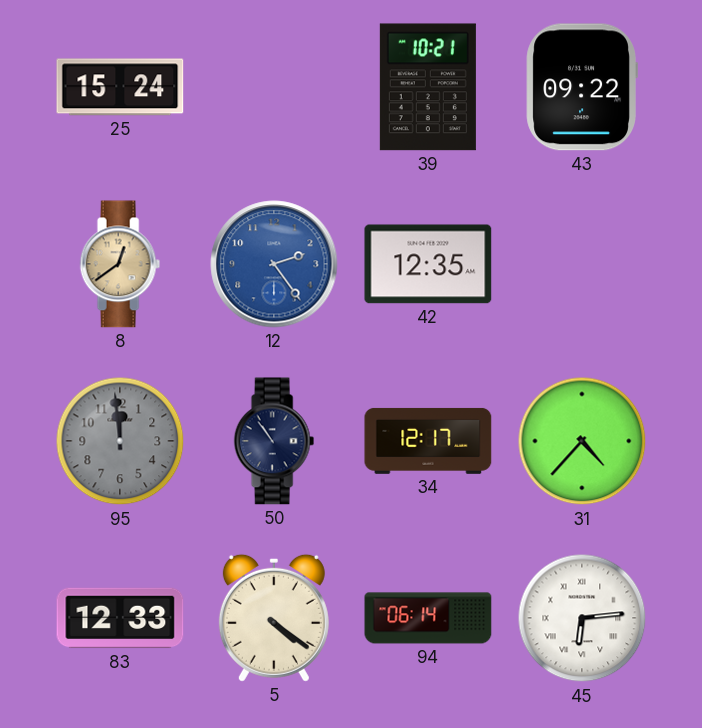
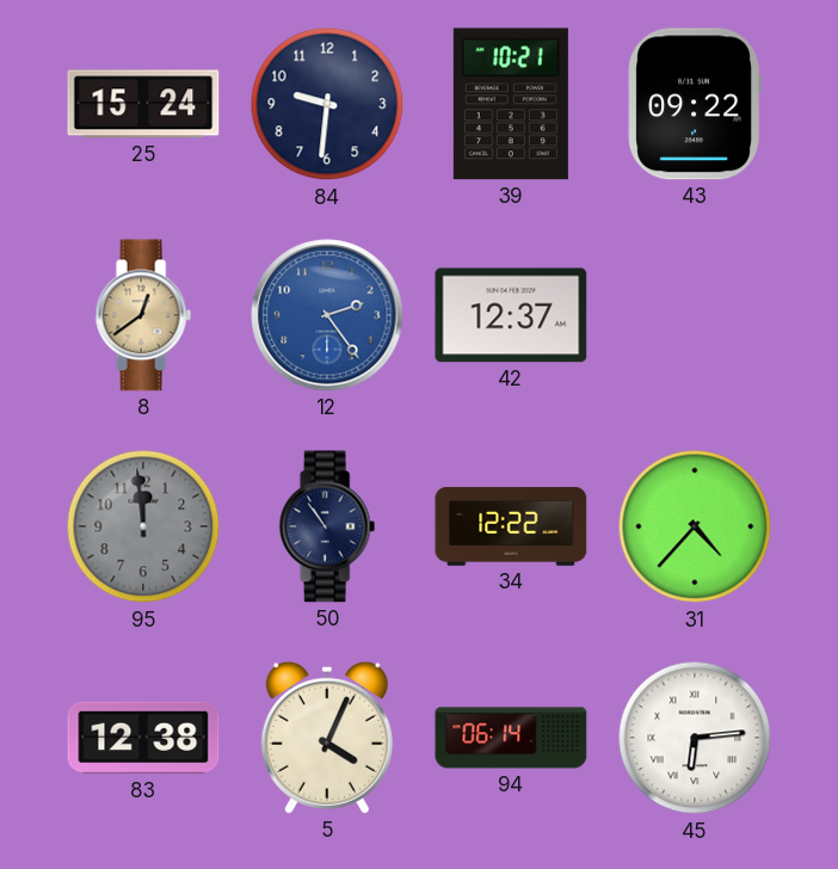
84: none -> 9:31 (327, 104)
42: 12:35 -> 12:37 (511, 315)
34: 12:17 -> 12:22 (511, 526)
83: 12:33 -> 12:38 (143, 738)
5: 4:21 -> 4:04 (327, 738)
